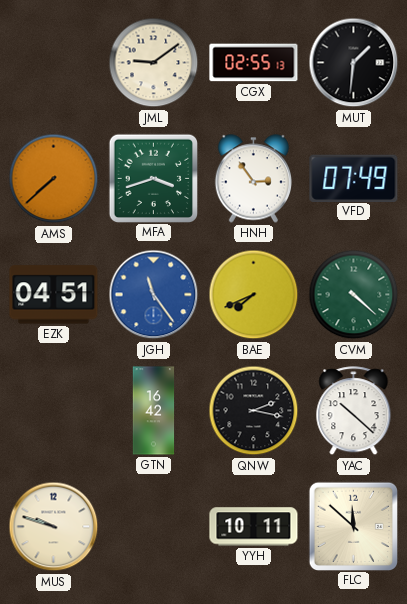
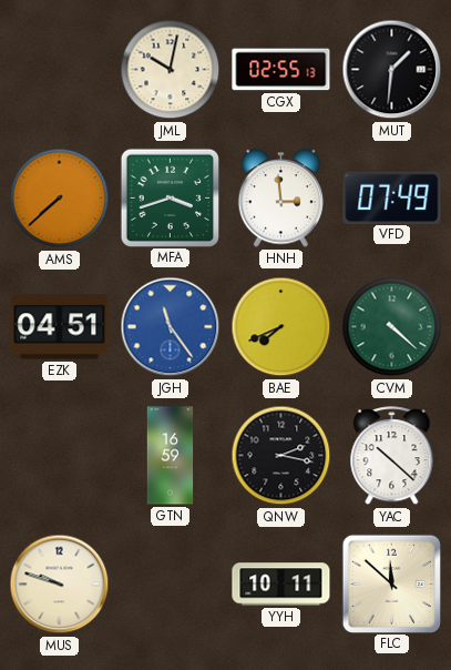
JML: 9:09 -> 10:02 (171, 70)
HNH: 2:54 -> 2:59 (280, 199)
GTN: 16:42 -> 16:59 (171, 456)
